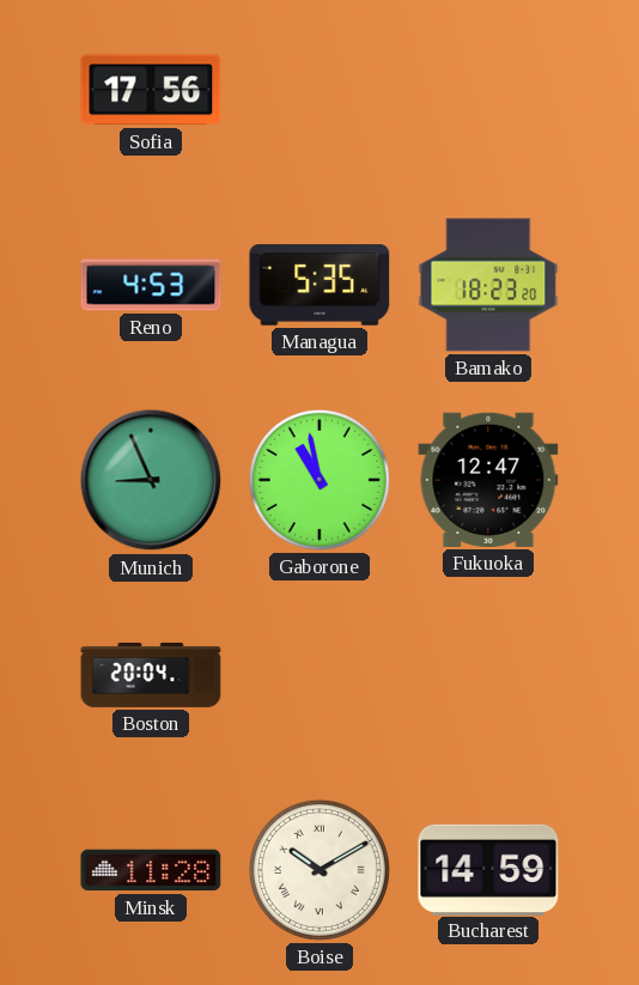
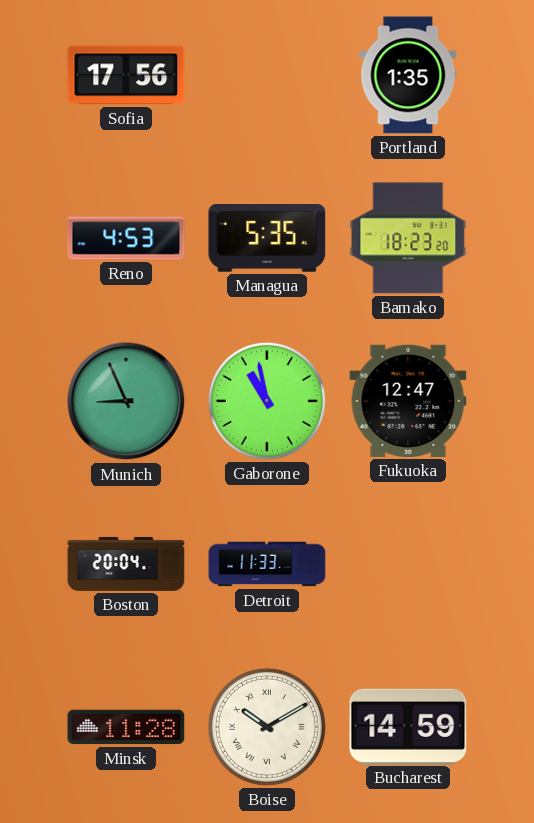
Portland: none -> 1:35 (408, 75)
Detroit: none -> 11:33 (267, 564)
